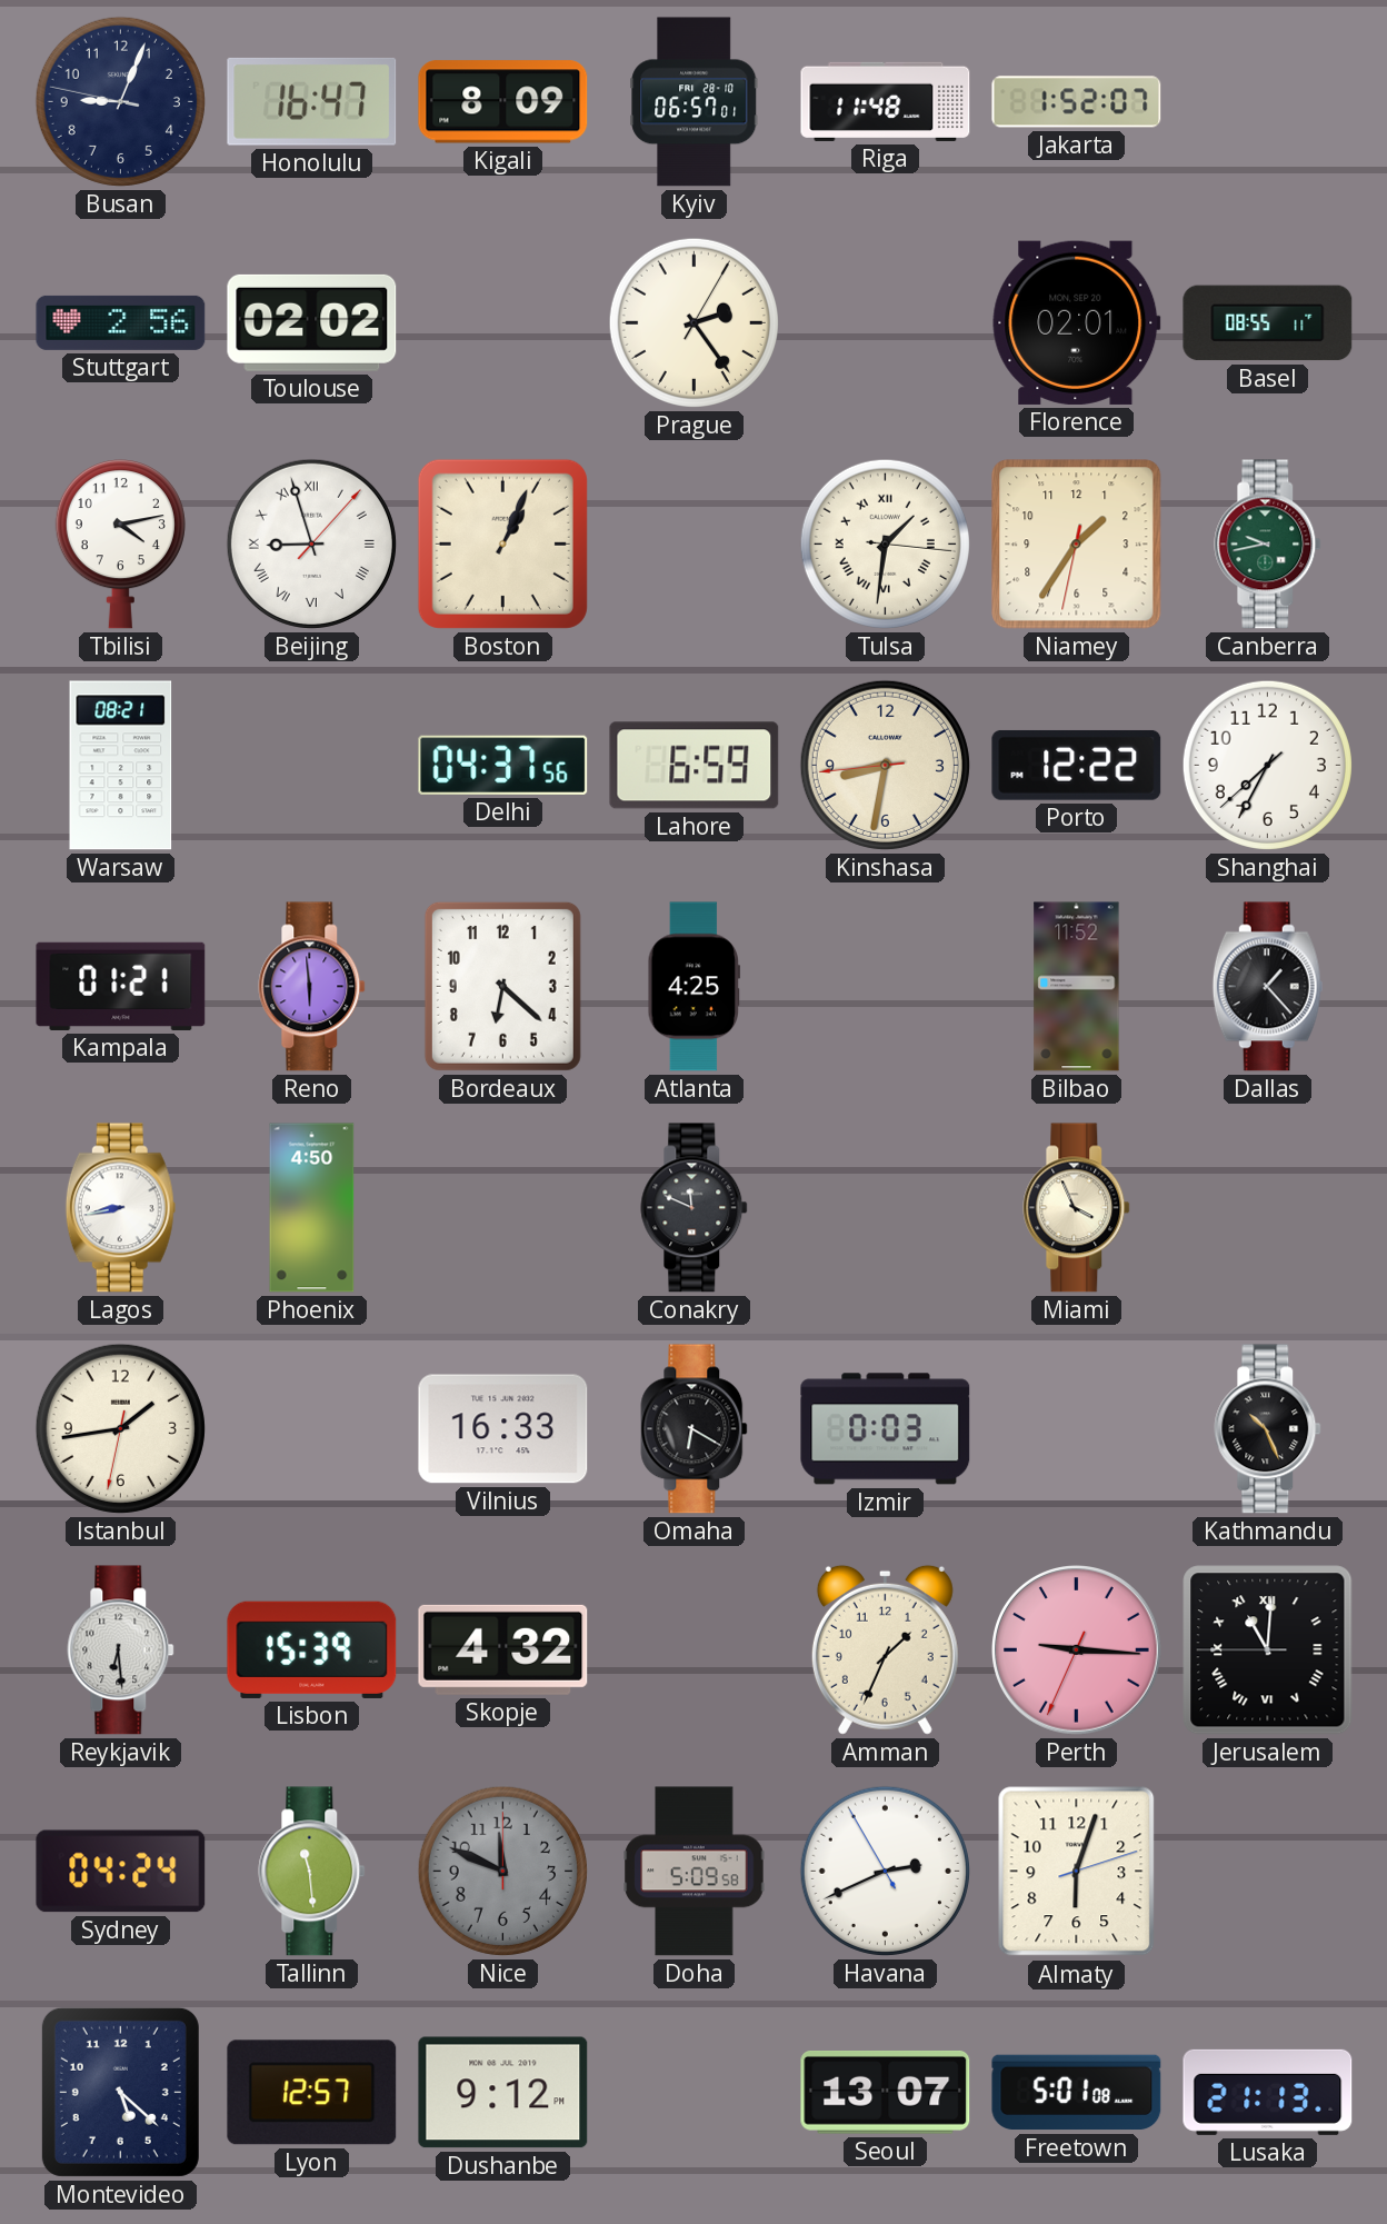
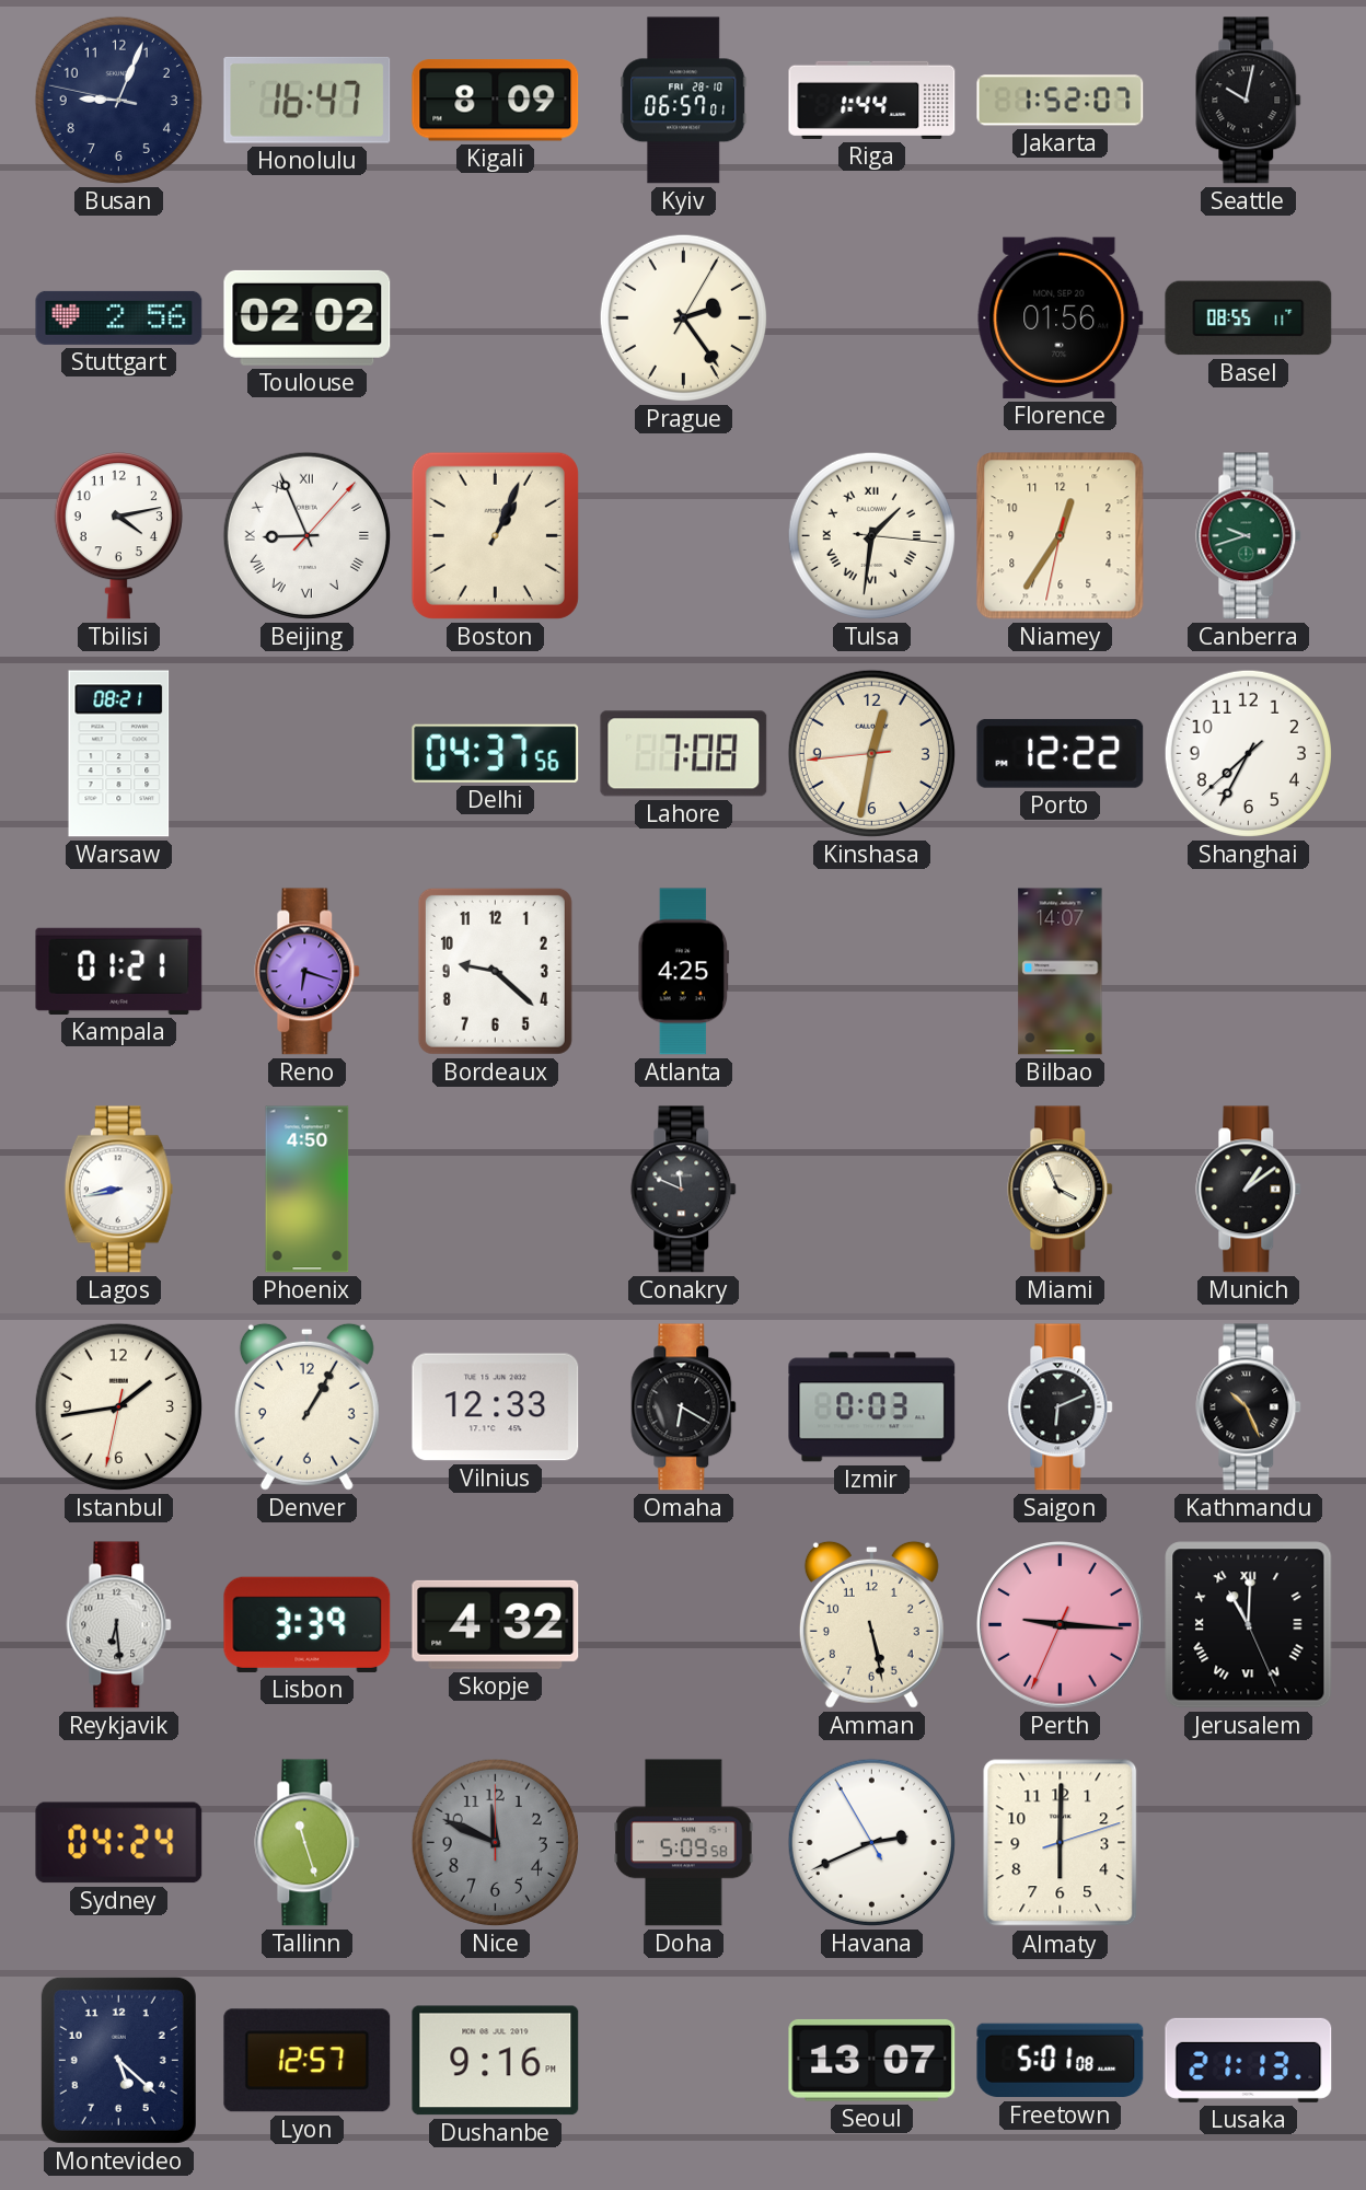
Riga: 11:48 -> 1:44 (872, 100)
Seattle: none -> 10:02 (1249, 101)
Florence: 02:01 -> 01:56 (1061, 317)
Beijing: 8:57 -> 8:56 (306, 535)
Niamey: 1:35 -> 12:35 (1061, 536)
Canberra: 9:43 -> 9:42 (1249, 536)
Lahore: 6:59 -> 7:08 (684, 754)
Kinshasa: 8:31 -> 12:31 (871, 753)
Reno: 5:59 -> 6:18 (308, 972)
Bordeaux: 6:22 -> 9:22 (495, 971)
Bilbao: 11:52 -> 14:07 (1061, 972)
Dallas: 1:23 -> none (1267, 987)
Munich: none -> 1:09 (1249, 1190)
Denver: none -> 1:05 (306, 1406)
Vilnius: 16:33 -> 12:33 (496, 1407)
Saigon: none -> 6:11 (1061, 1407)
Lisbon: 15:39 -> 3:39 (308, 1624)
Amman: 1:34 -> 5:28 (871, 1624)
Jerusalem: 11:00:45 -> 11:00:26 (1249, 1625)
Tallinn: 11:29 -> 11:27 (308, 1843)
Almaty: 6:03 -> 6:00 (1061, 1843)
Dushanbe: 9:12 -> 9:16 (496, 2061)
